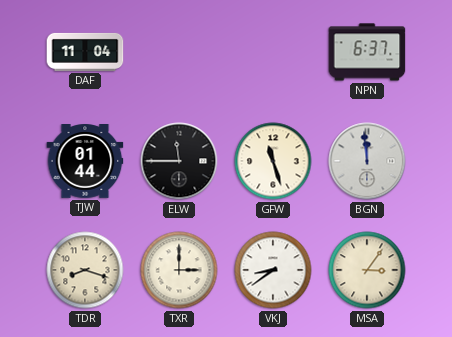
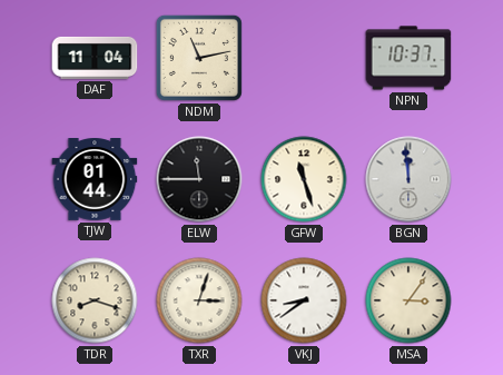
NDM: none -> 11:13 (199, 58)
NPN: 6:37 -> 10:37 (408, 58)
TXR: 3:00 -> 3:03 (199, 300)
